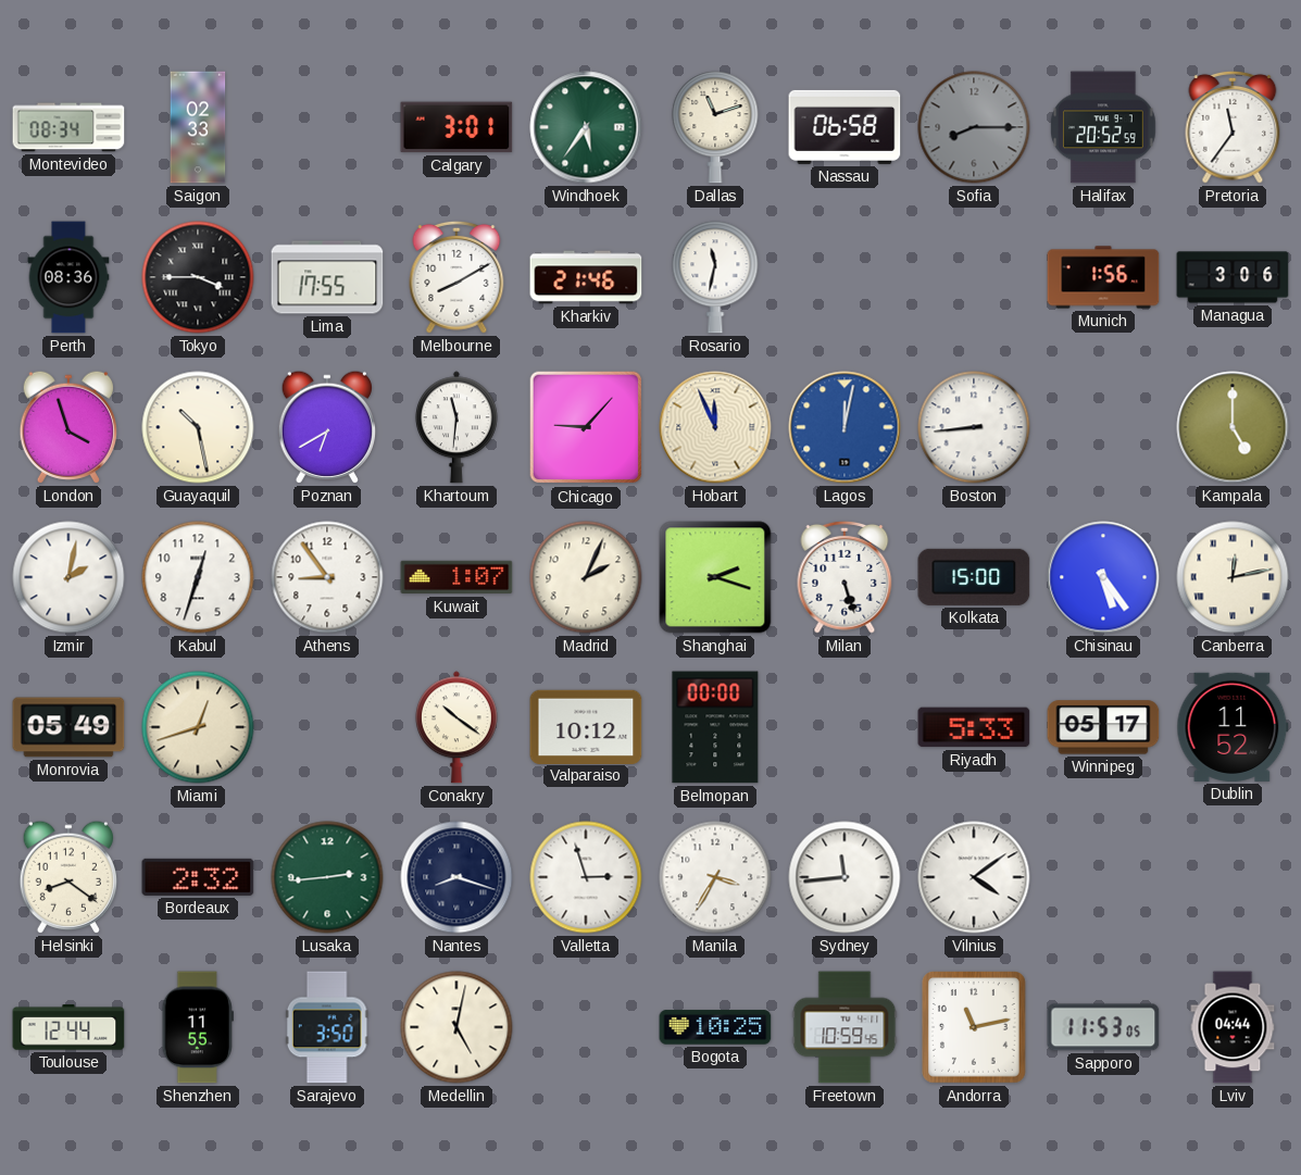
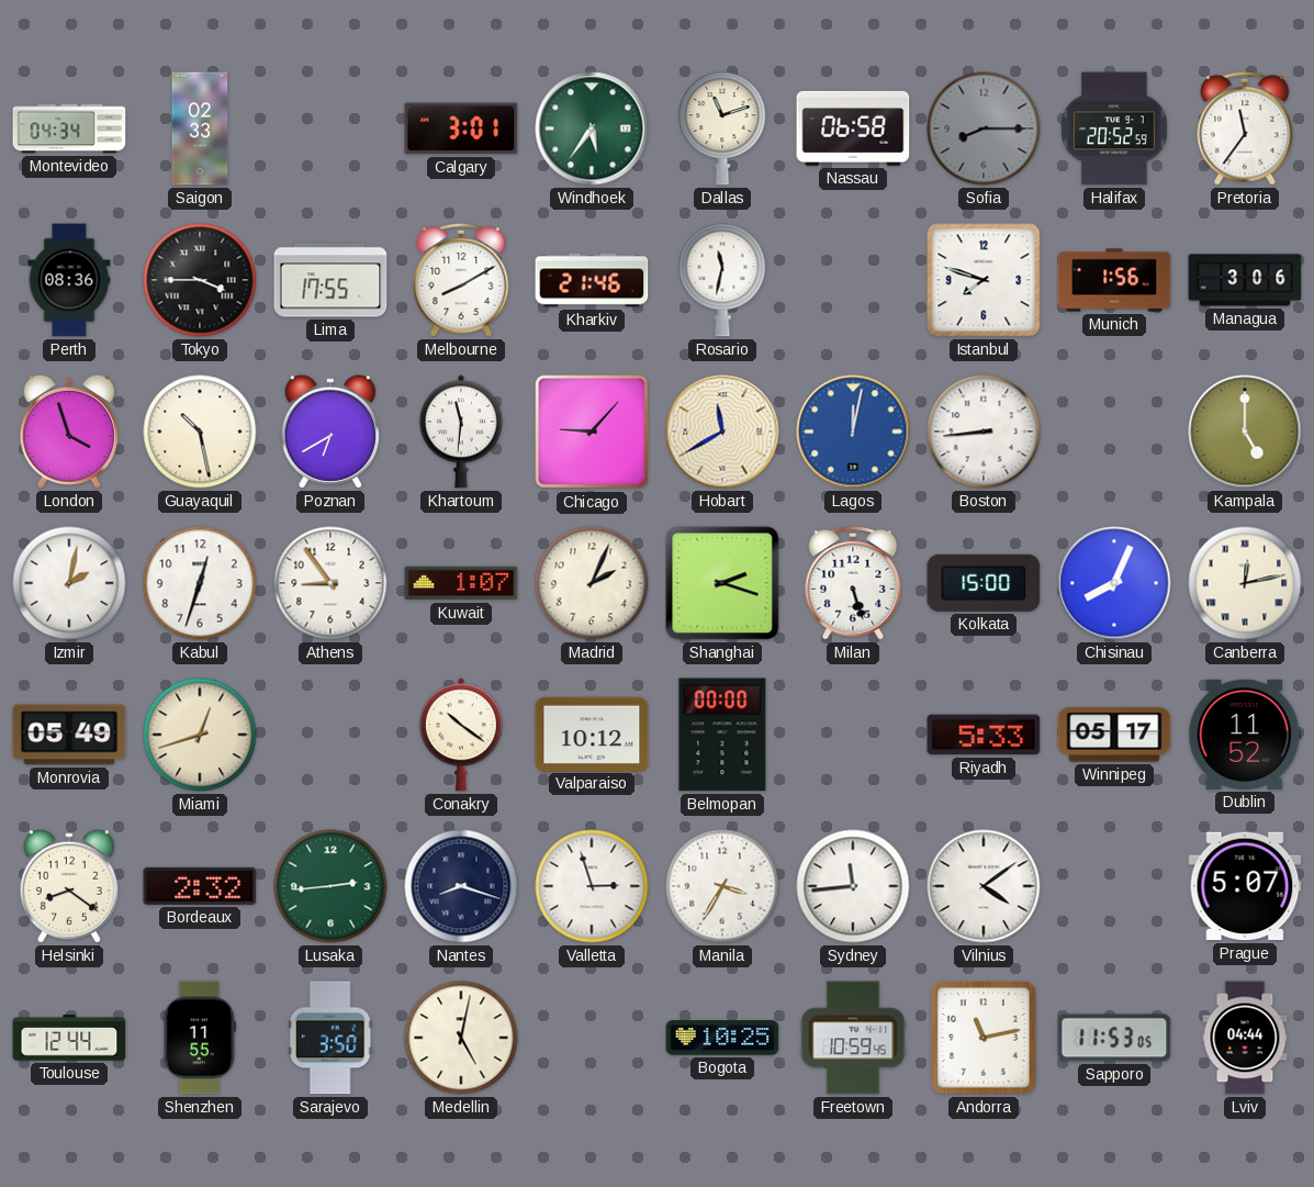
Montevideo: 08:34 -> 04:34 (69, 128)
Istanbul: none -> 7:48 (984, 280)
Hobart: 11:56 -> 11:40 (722, 432)
Chisinau: 5:24 -> 8:04 (1114, 583)
Prague: none -> 5:07 (1245, 886)
